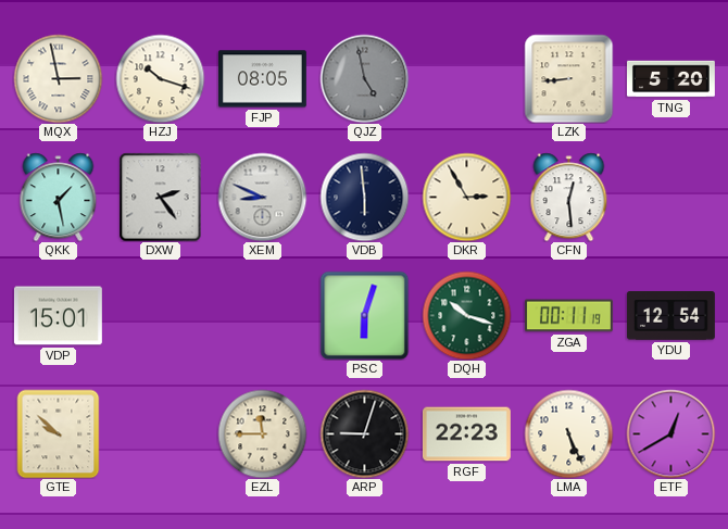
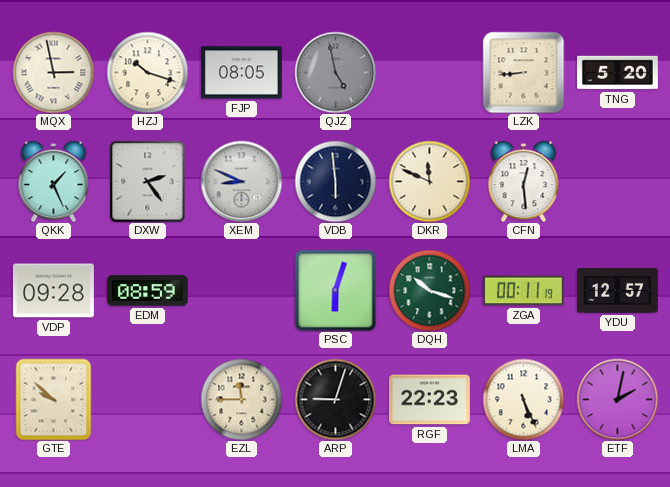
QKK: 1:28 -> 1:26 (54, 181)
DKR: 2:55 -> 11:49 (429, 181)
VDP: 15:01 -> 09:28 (53, 291)
EDM: none -> 08:59 (147, 291)
YDU: 12:54 -> 12:57 (617, 291)
ETF: 12:40 -> 2:02 (617, 399)
